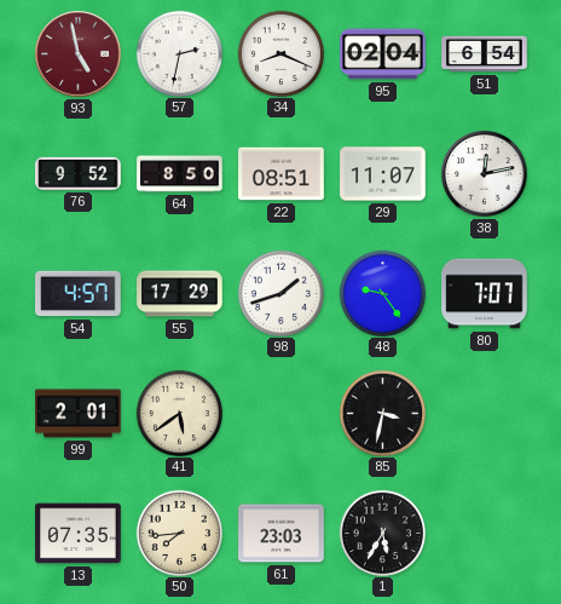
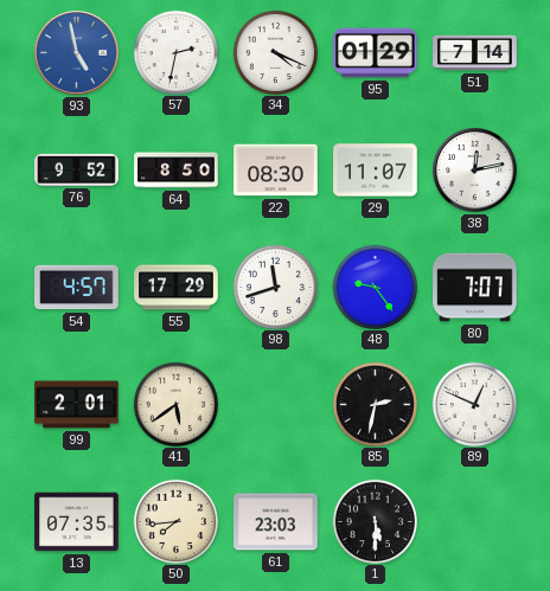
93 dial: burgundy -> blue (77, 53)
34: 8:19 -> 4:19 (275, 52)
95: 02:04 -> 01:29 (376, 53)
51: 6:54 -> 7:14 (475, 53)
22: 08:51 -> 08:30 (276, 171)
98: 1:42 -> 11:42 (275, 287)
85: 3:32 -> 2:32 (375, 404)
89: none -> 12:49 (474, 404)
1: 5:35 -> 5:30 (375, 521)
